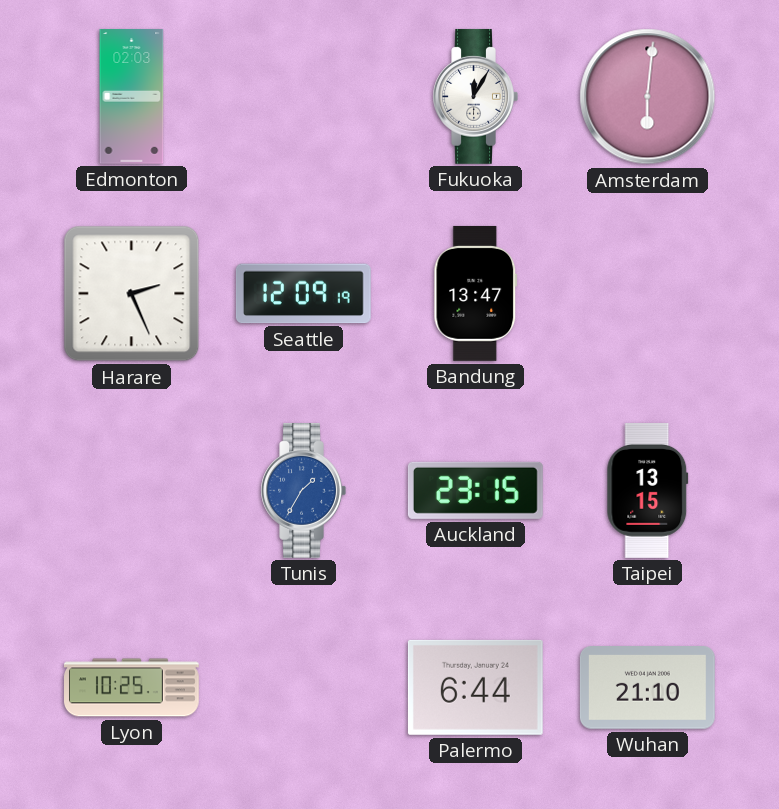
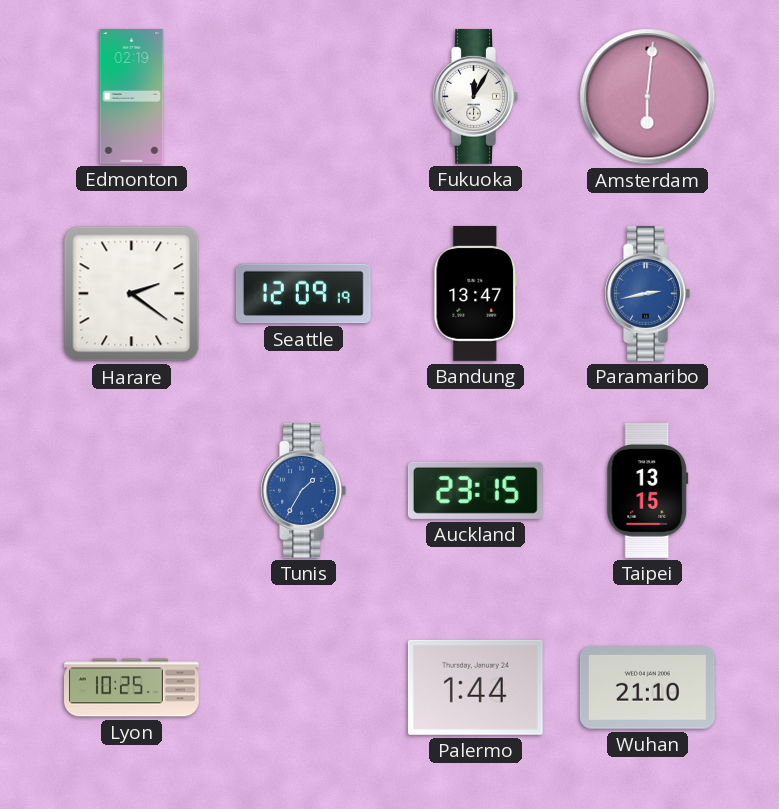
Edmonton: 02:03 -> 02:19 (132, 97)
Harare: 2:26 -> 2:21 (132, 294)
Paramaribo: none -> 2:43 (647, 293)
Palermo: 6:44 -> 1:44 (475, 687)
